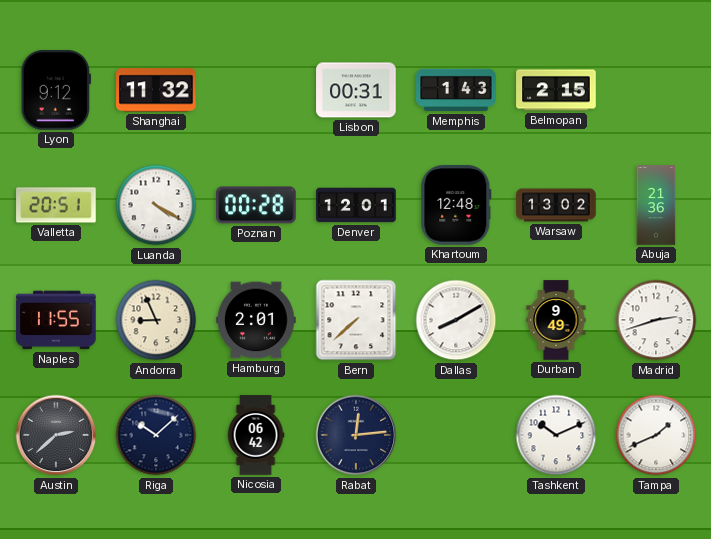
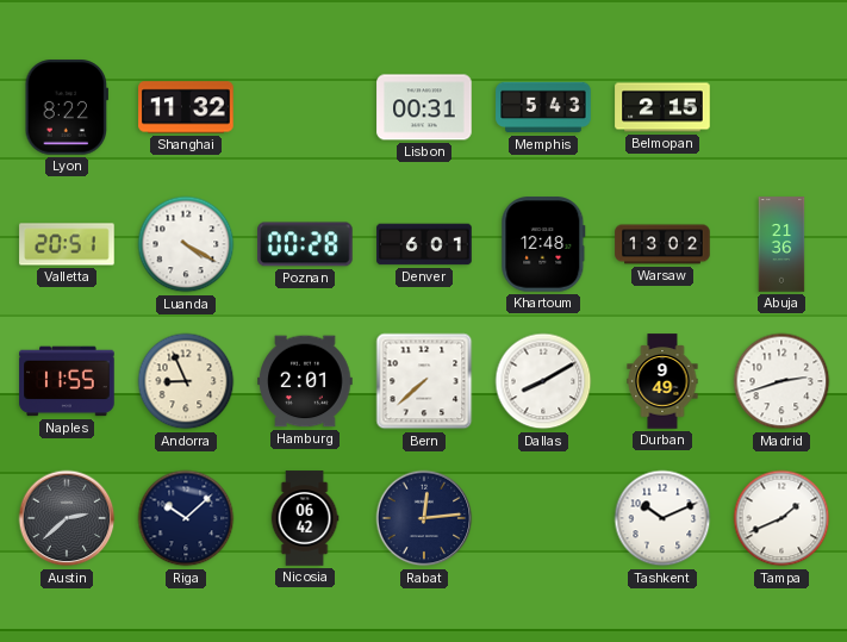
Lyon: 9:12 -> 8:22 (67, 107)
Memphis: 1:43 -> 5:43 (543, 107)
Denver: 12:01 -> 6:01 (424, 244)
